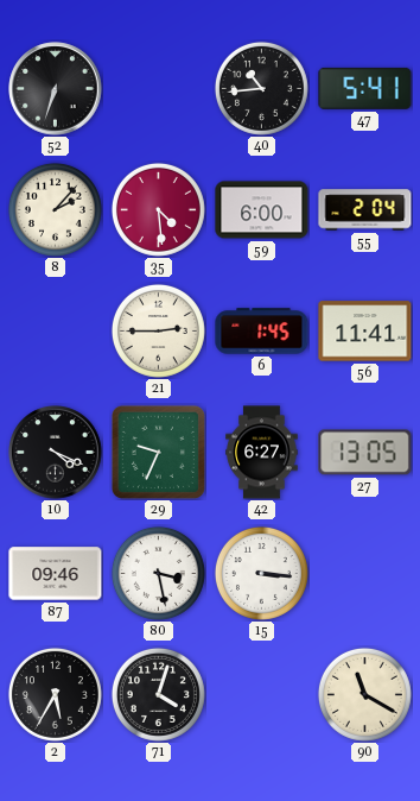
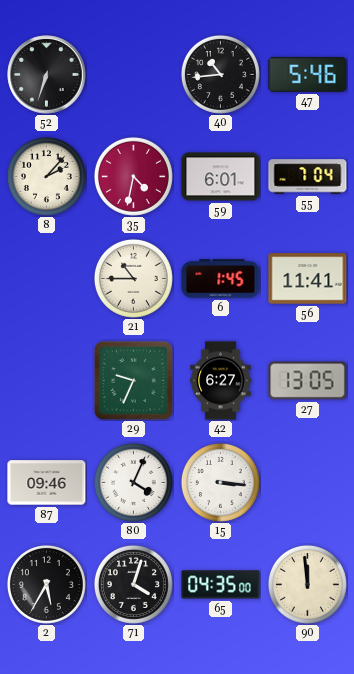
47: 5:41 -> 5:46 (308, 74)
35: 4:29 -> 4:32 (133, 176)
59: 6:00 -> 6:01 (221, 177)
55: 2:04 -> 7:04 (308, 177)
21: 2:45 -> 10:45 (133, 278)
10: 4:19 -> none (56, 453)
80: 3:28 -> 4:04 (133, 482)
65: none -> 04:35 (221, 585)
90: 11:20 -> 11:59 (307, 584)
